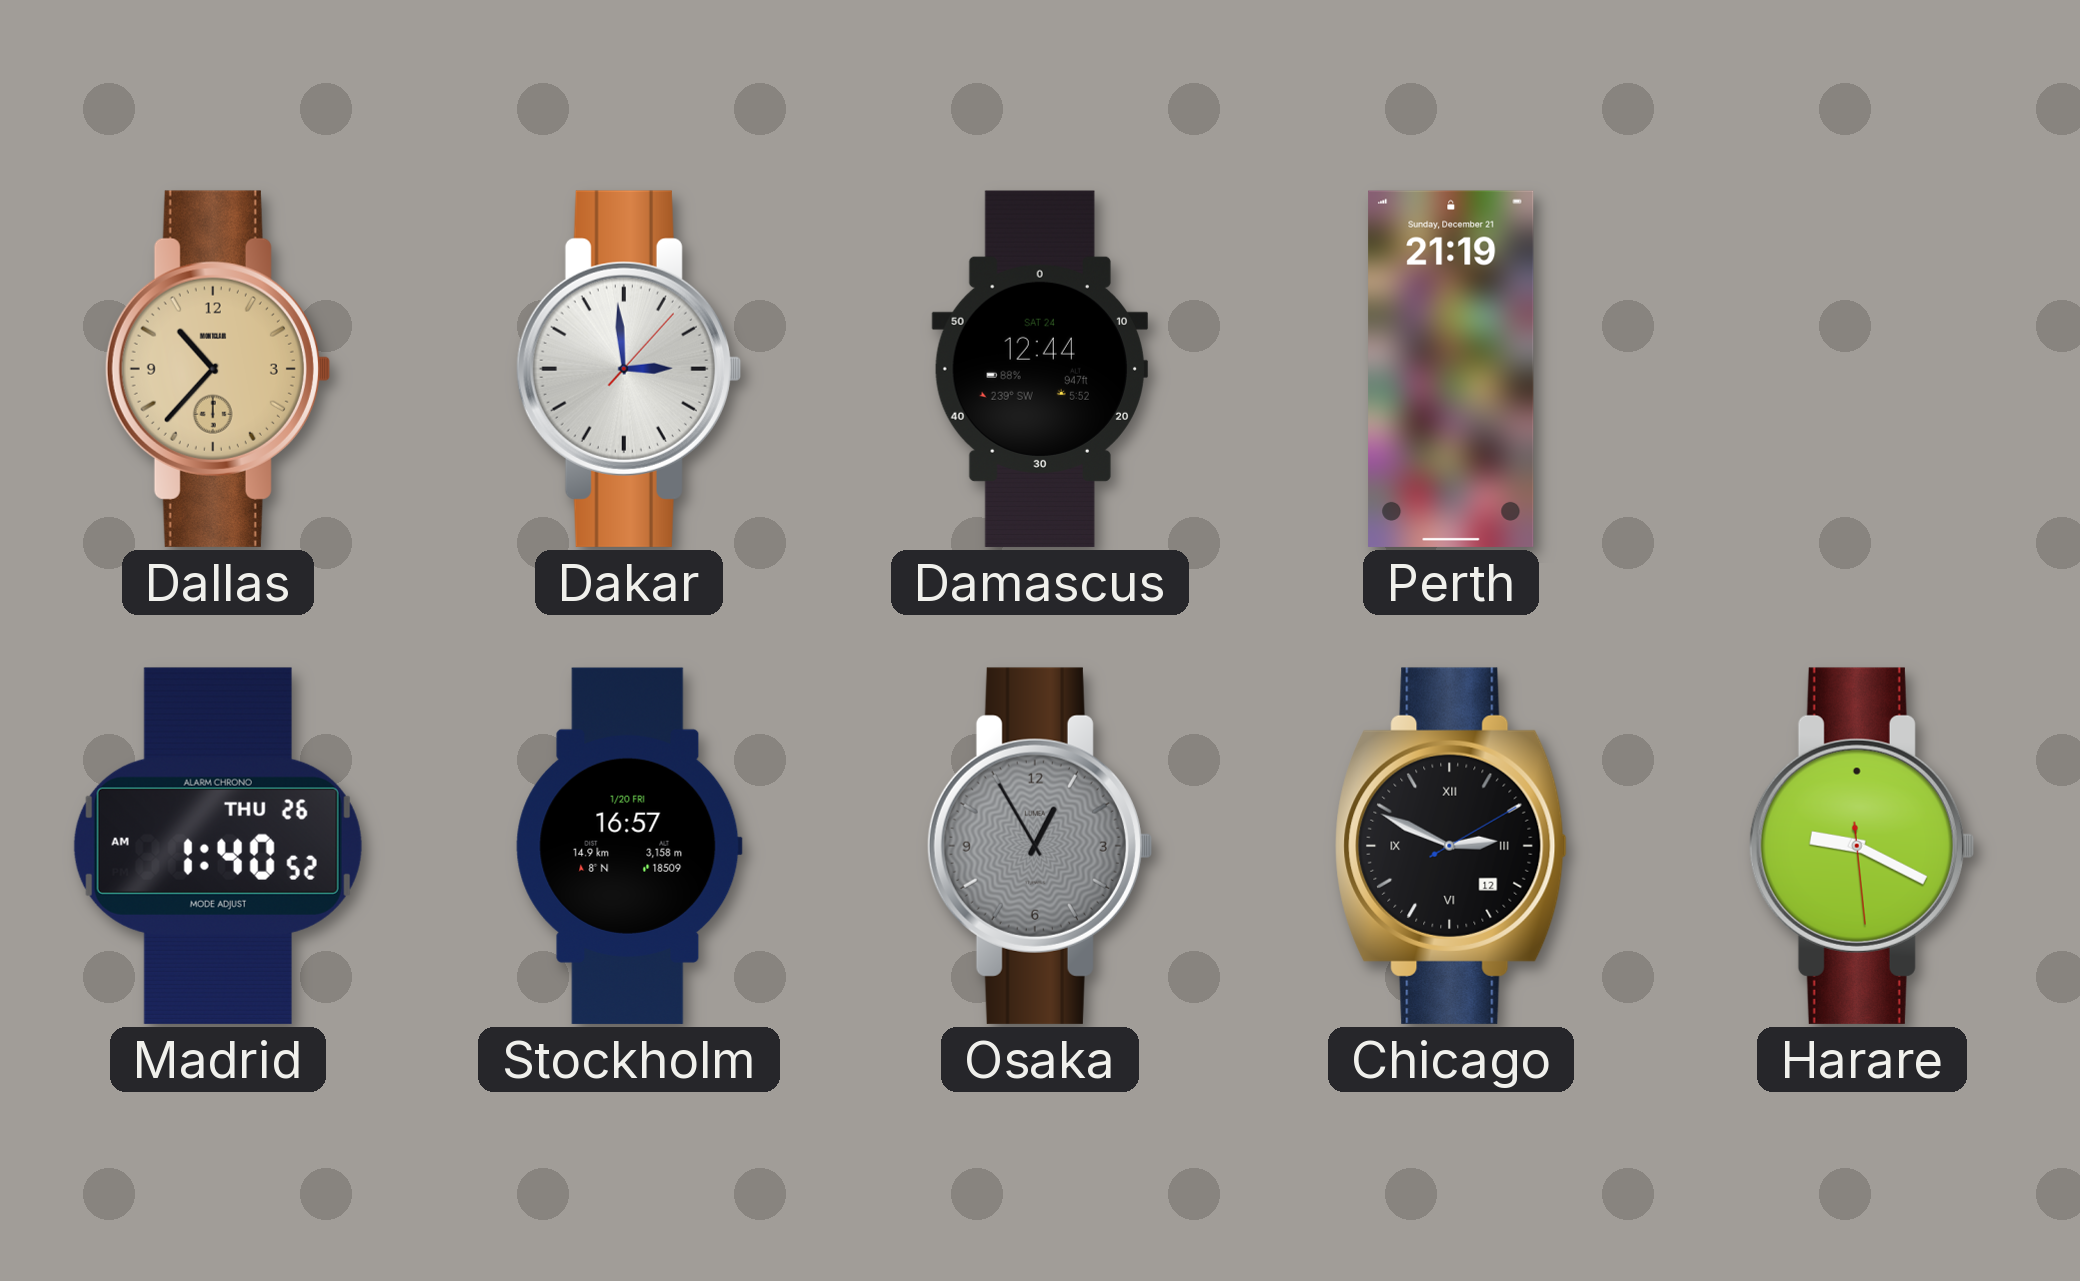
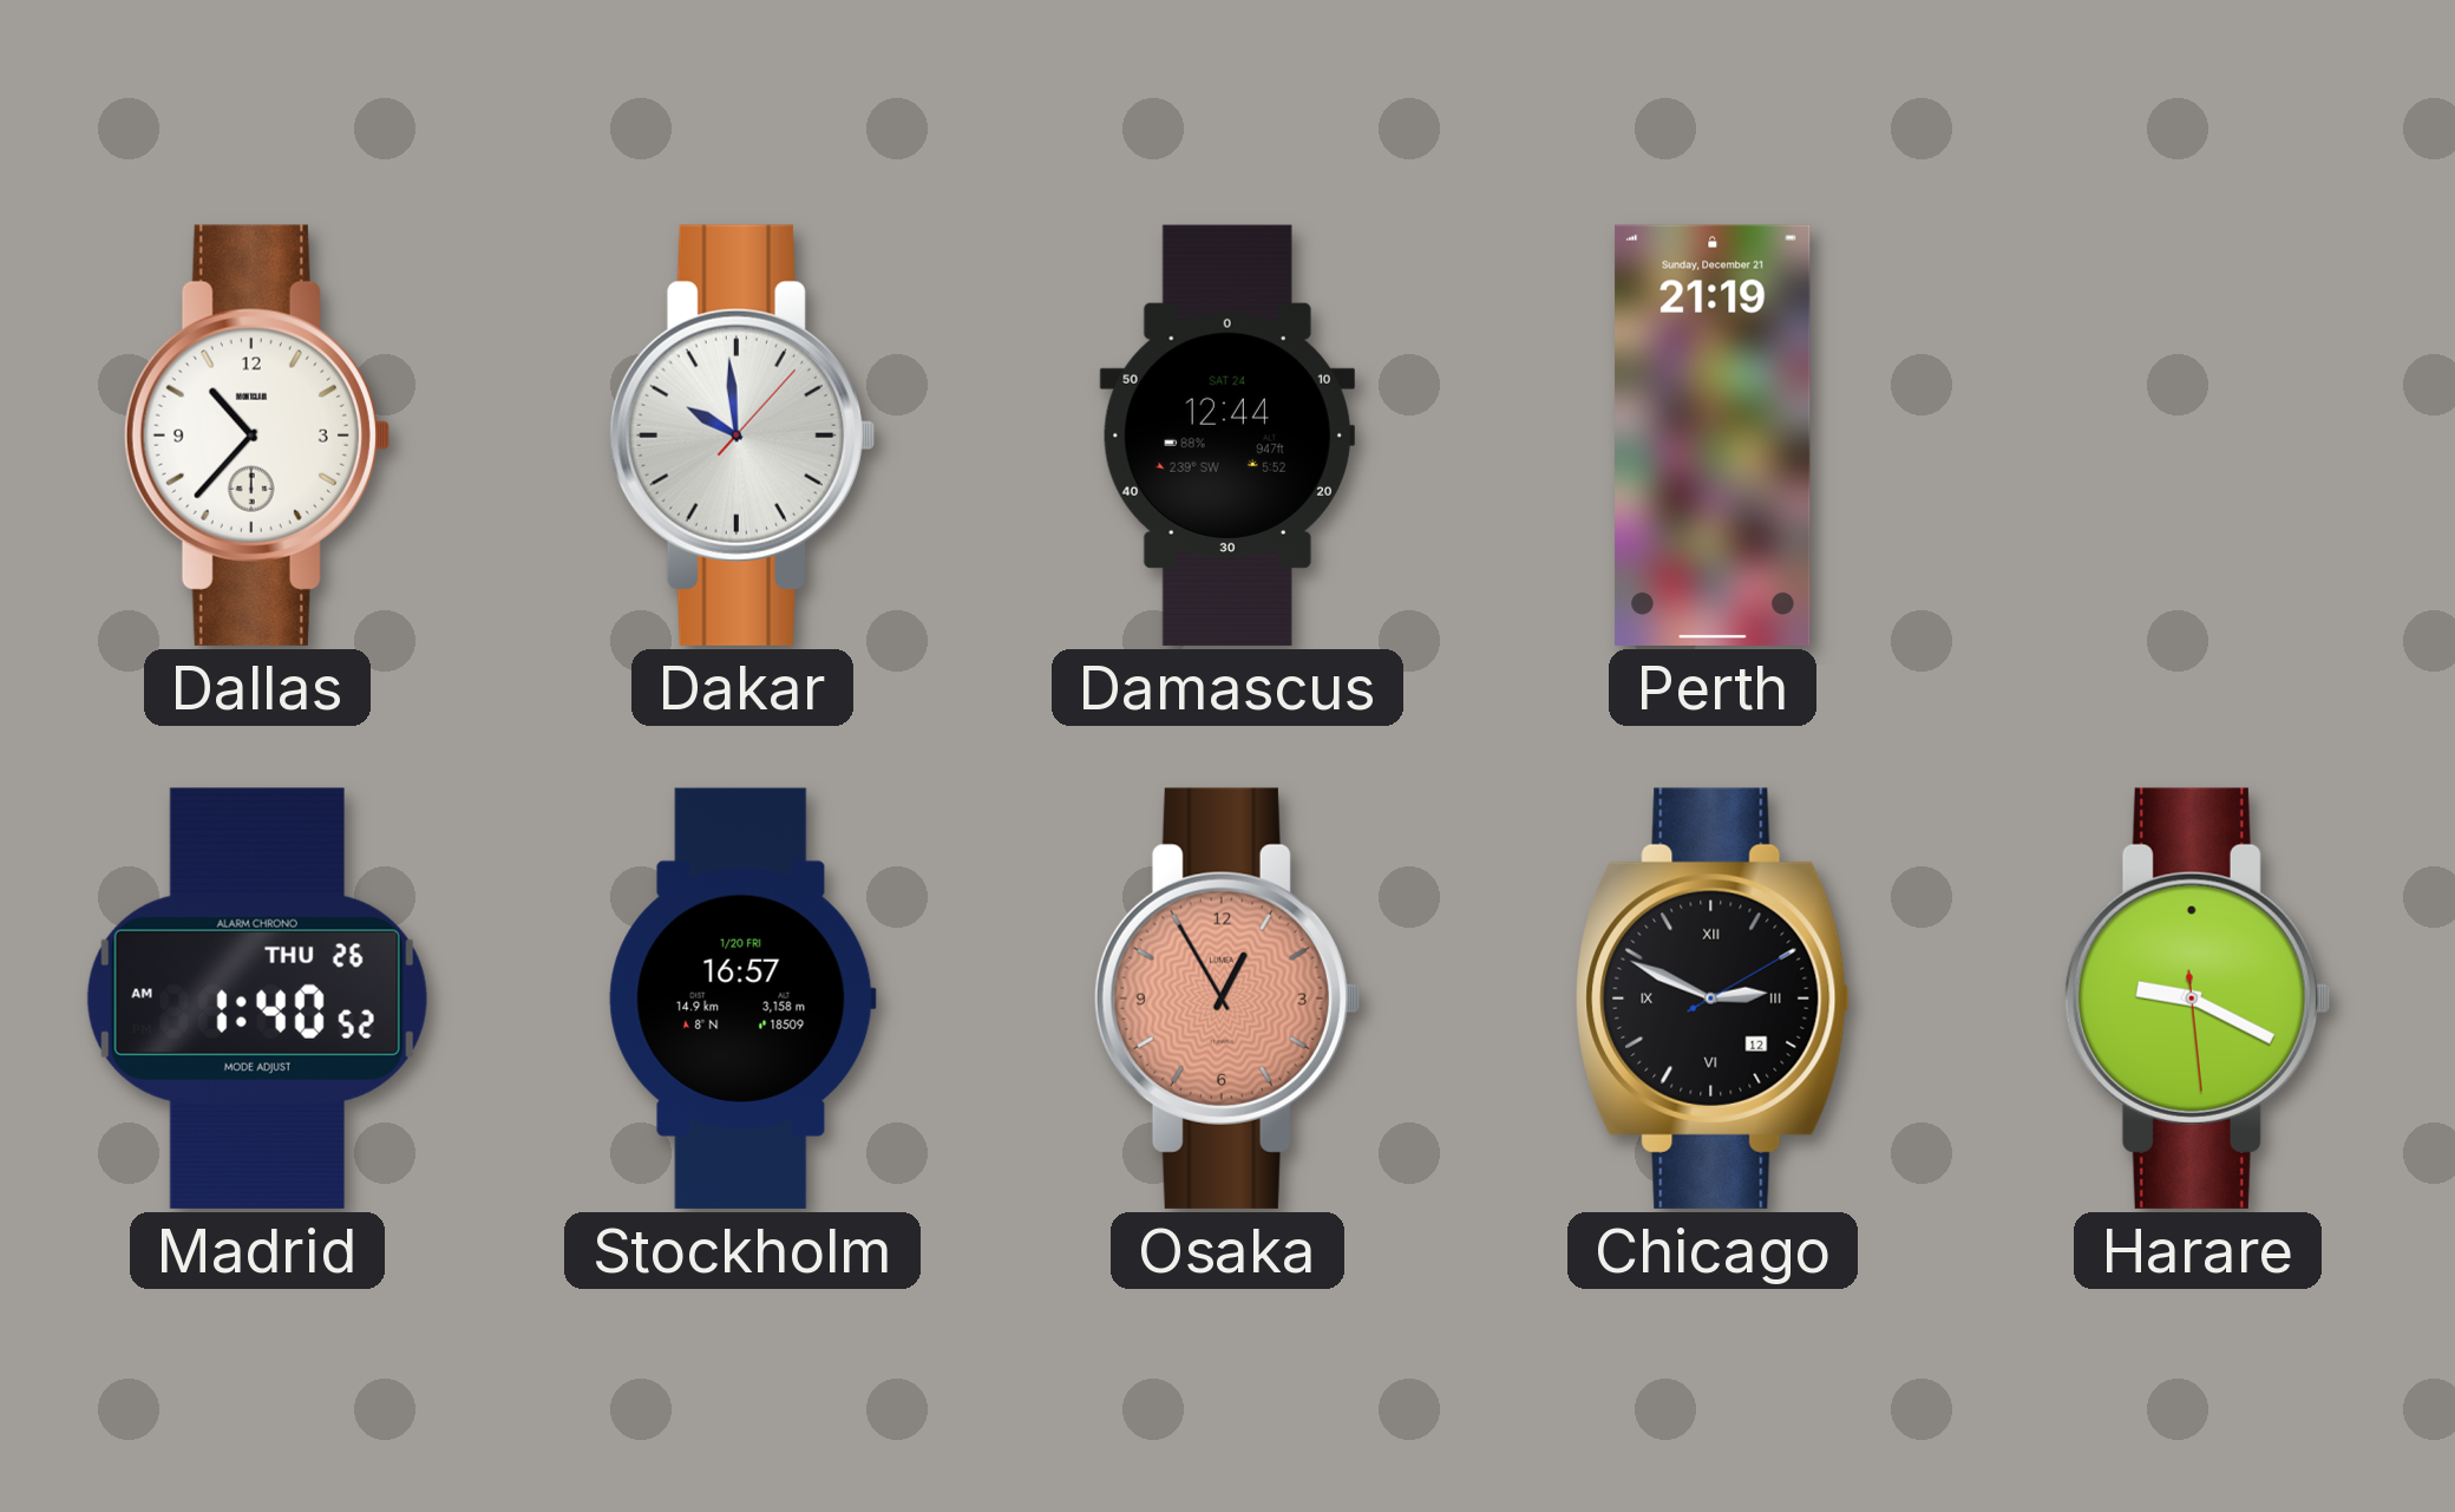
Dallas dial: champagne -> white (256, 436)
Dakar: 2:59 -> 9:59 (741, 436)
Osaka dial: grey -> salmon (1226, 999)
